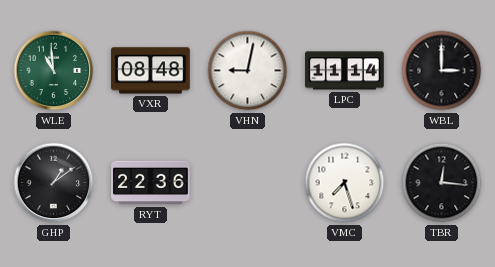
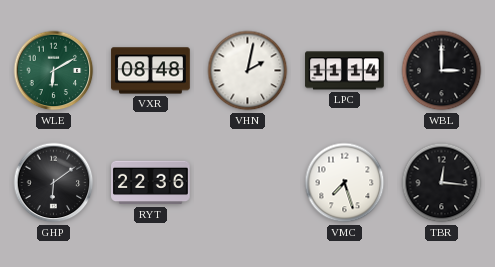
WLE: 10:59 -> 6:10 (54, 71)
VHN: 9:02 -> 2:02 (248, 71)
GHP: 1:09 -> 6:09 (54, 183)
